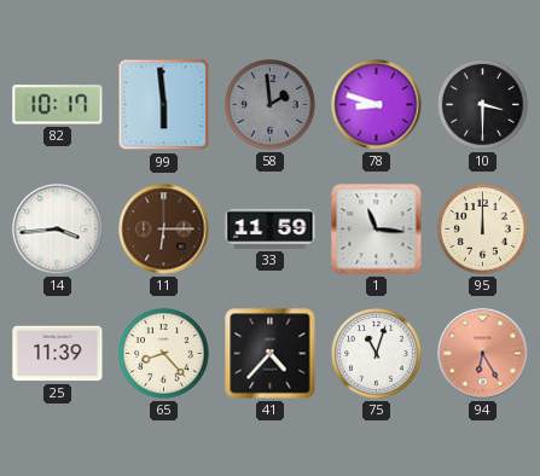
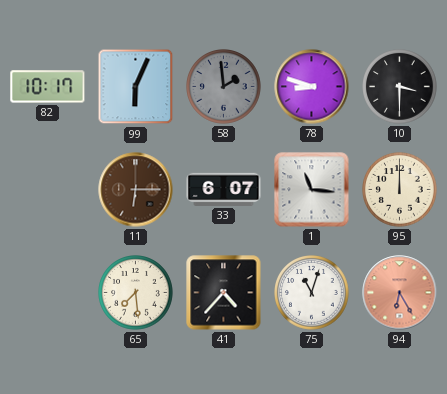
99: 5:59 -> 6:04 (136, 87)
14: 3:44 -> none (58, 230)
33: 11:59 -> 6:07 (224, 189)
25: 11:39 -> none (58, 354)
65: 8:23 -> 7:29 (136, 293)
